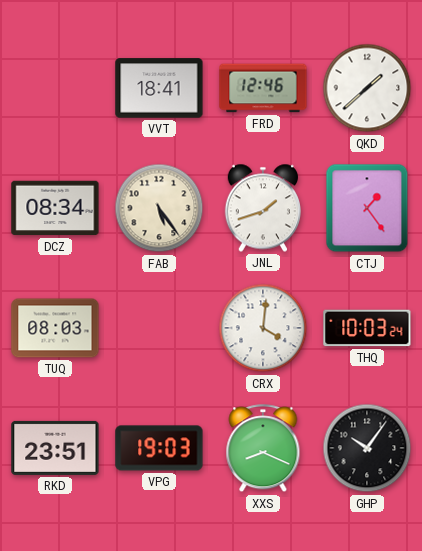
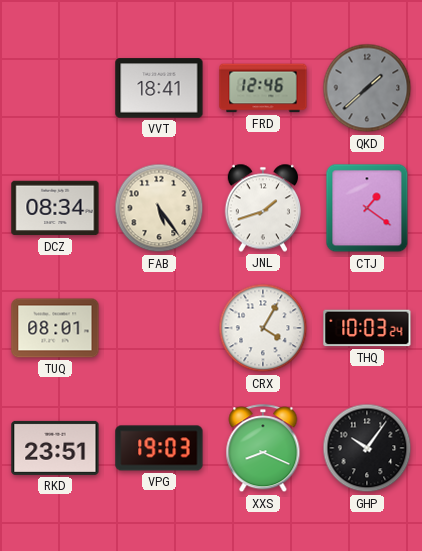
QKD dial: white -> grey (367, 88)
CTJ: 1:24 -> 1:21 (367, 208)
TUQ: 08:03 -> 08:01 (55, 328)
CRX: 4:01 -> 4:05 (263, 328)
